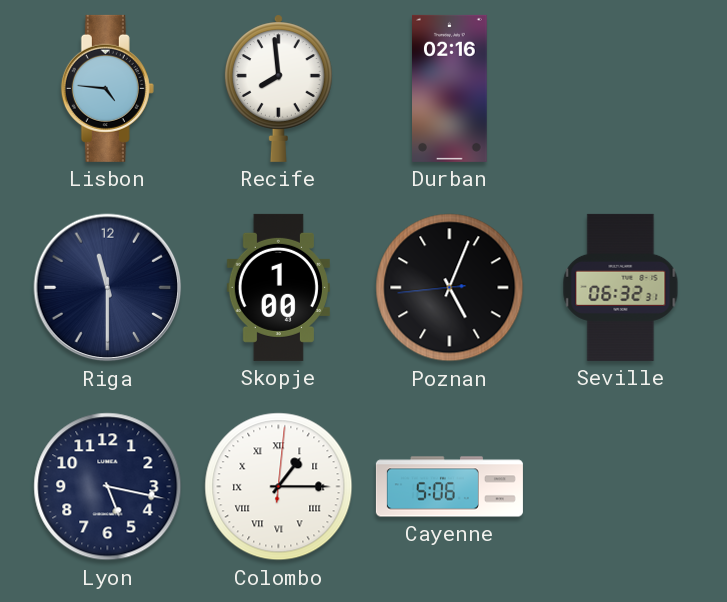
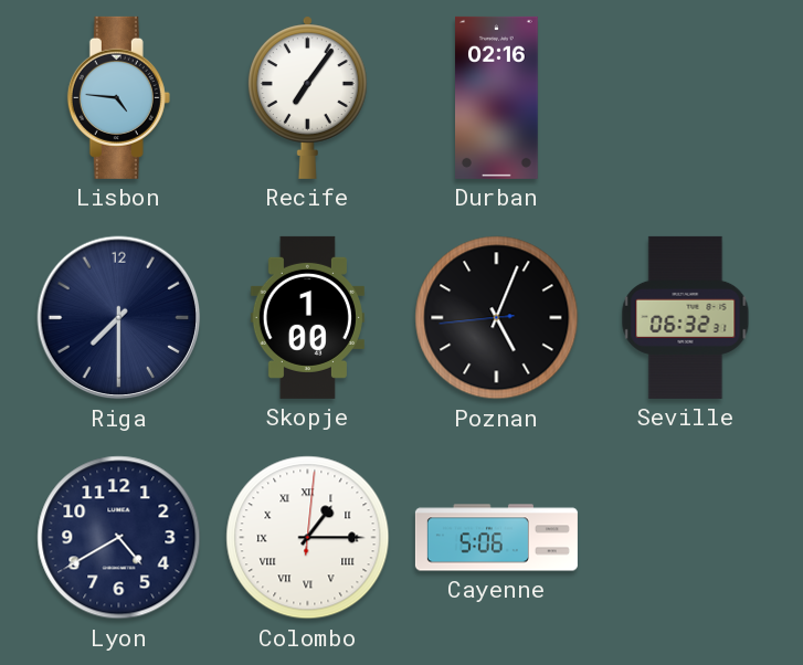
Recife: 7:59 -> 7:06 (307, 97)
Riga: 11:30 -> 7:30 (119, 318)
Lyon: 5:17 -> 4:40 (119, 538)
